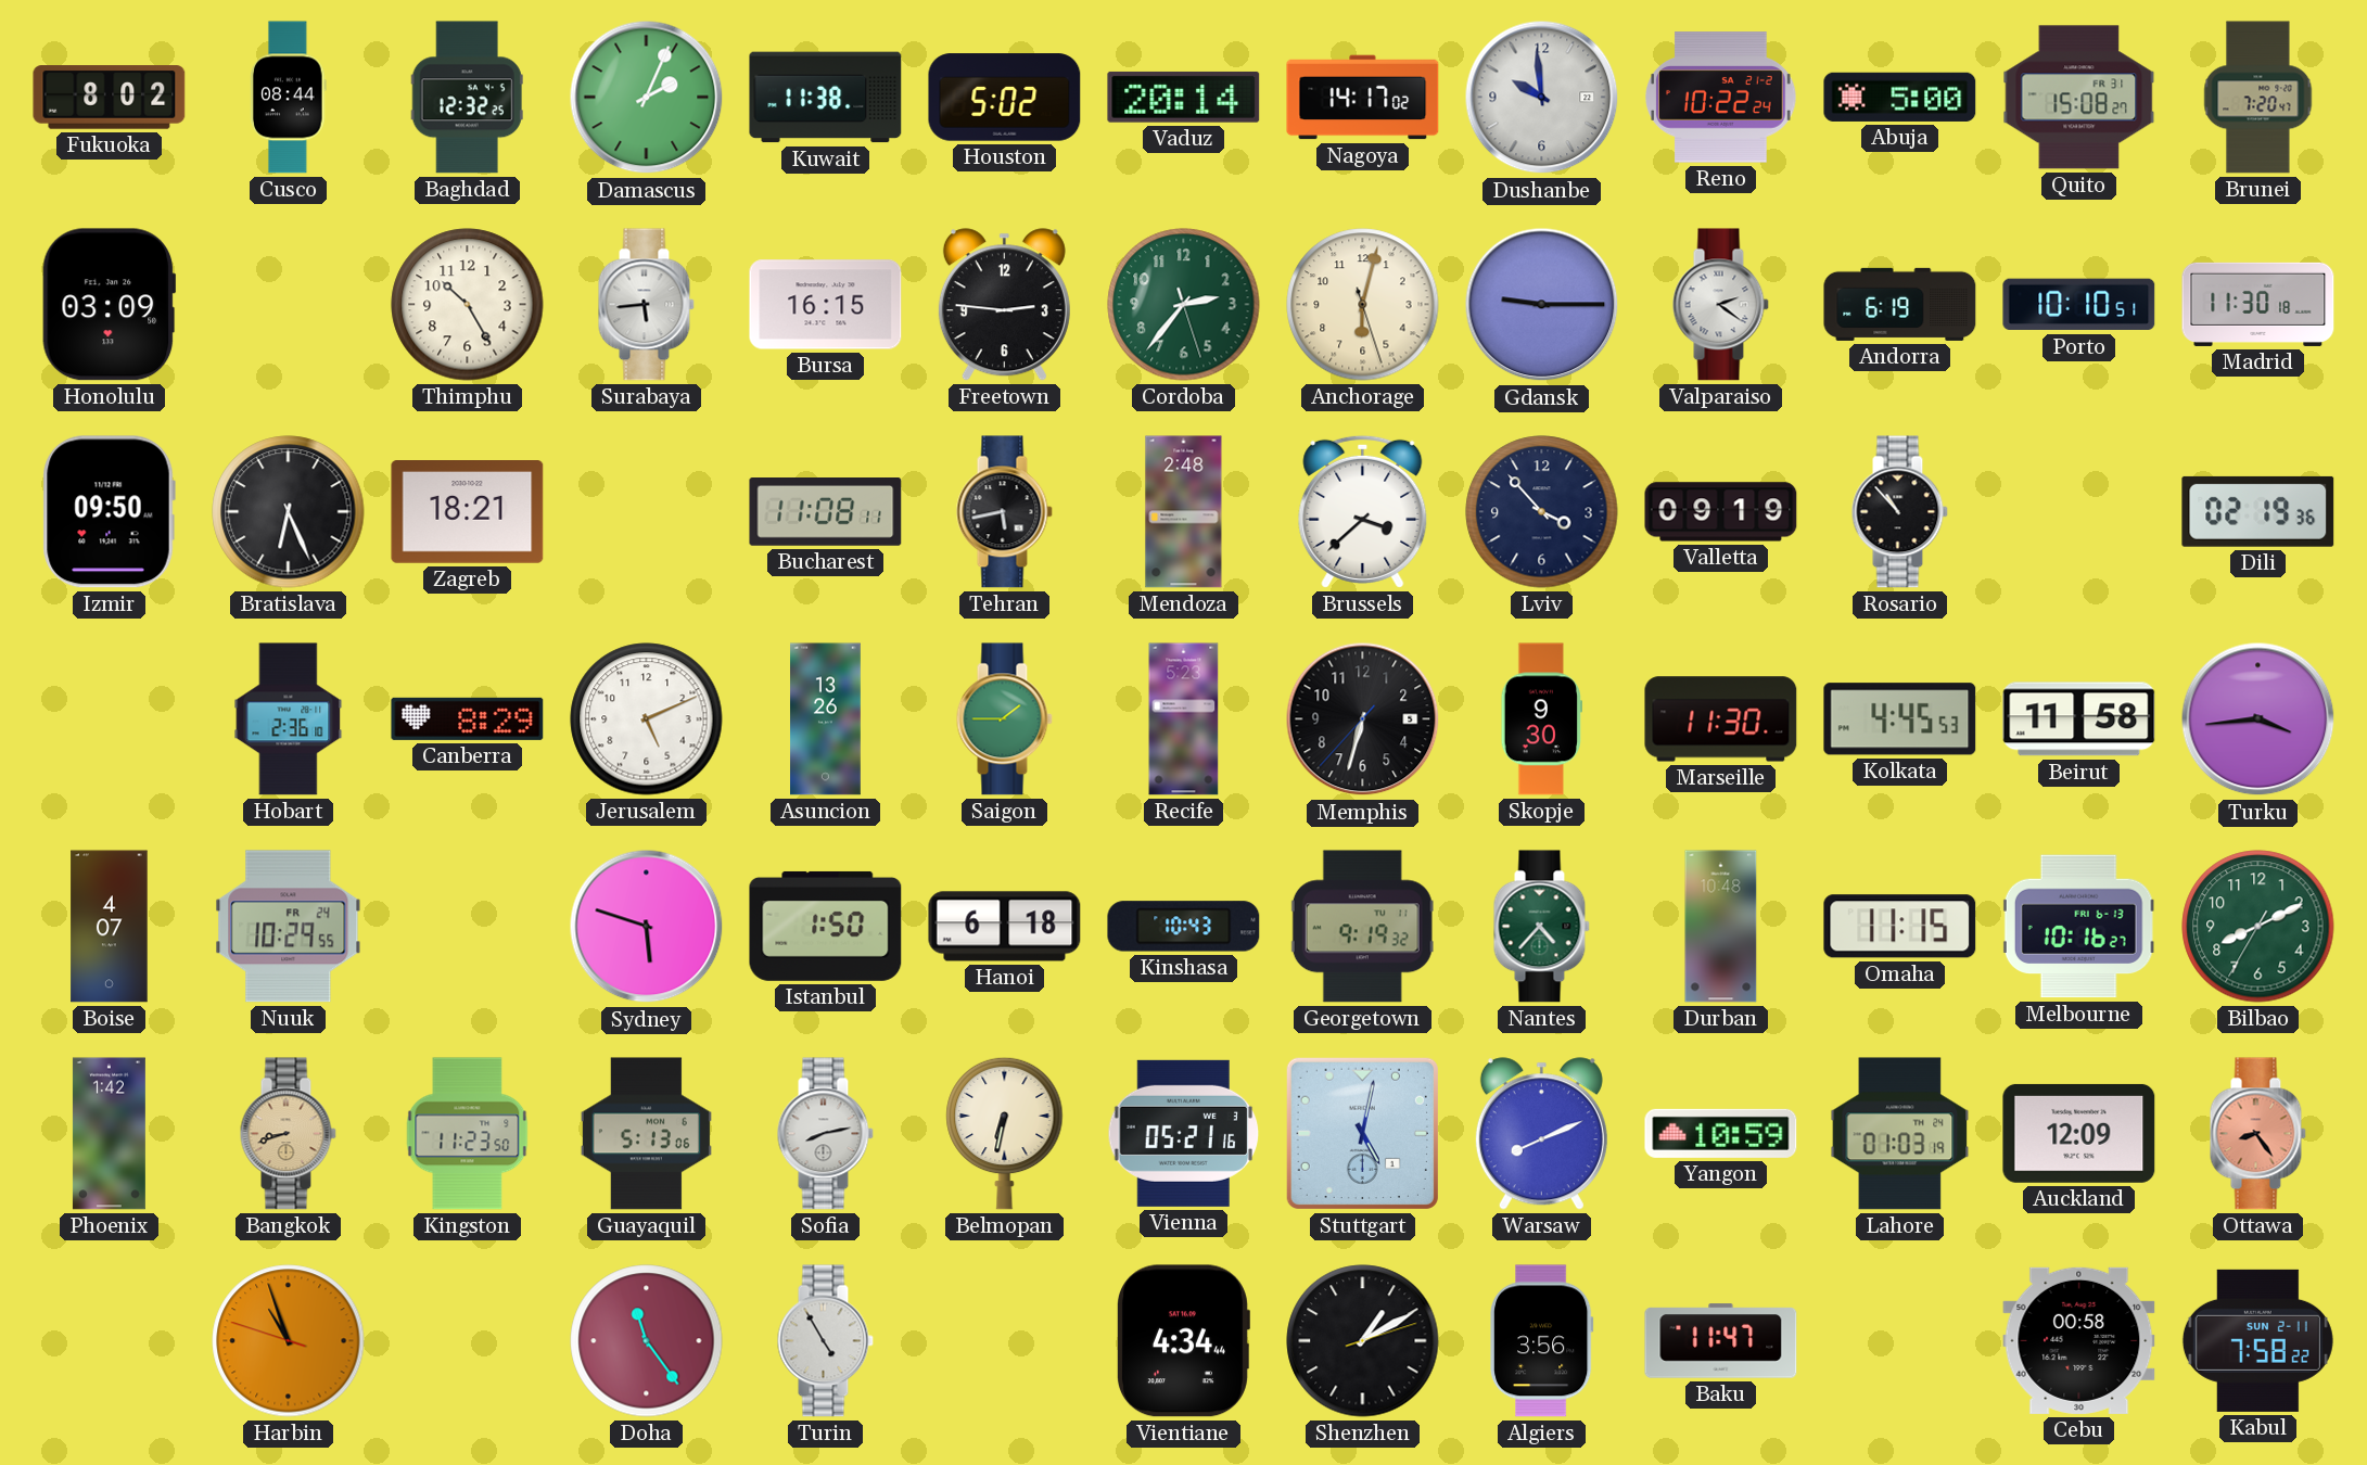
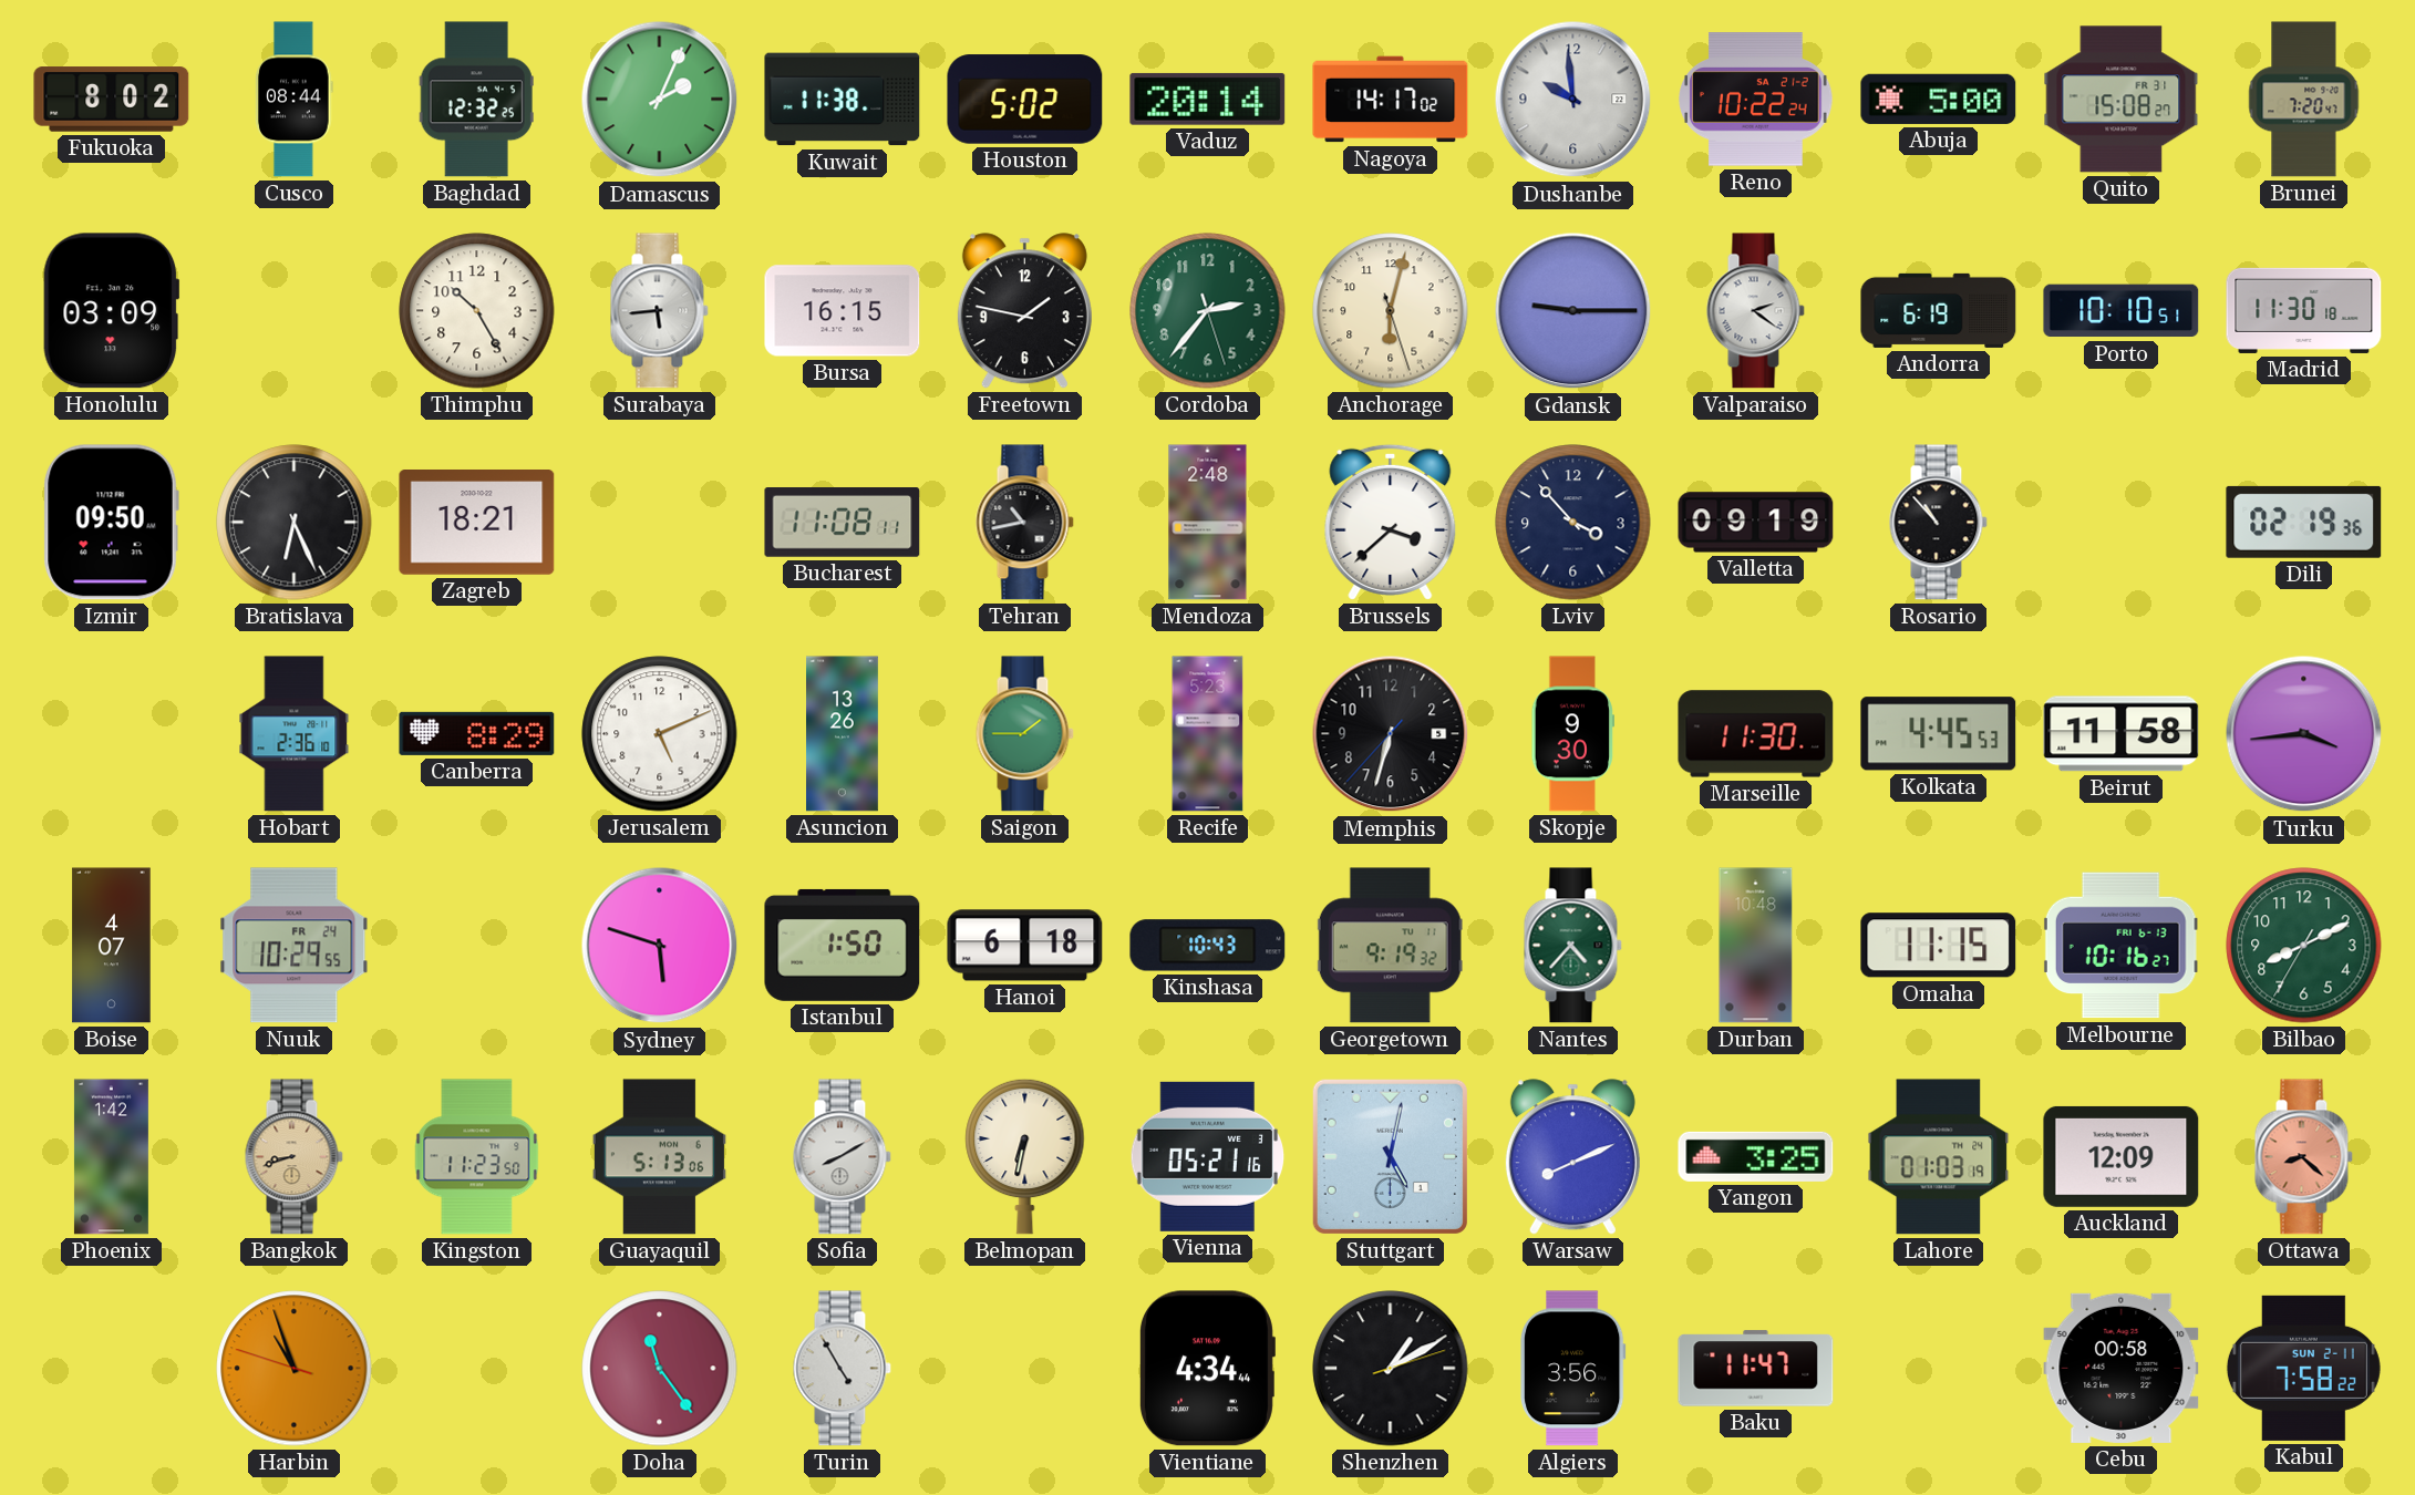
Freetown: 2:46 -> 1:47 (1024, 311)
Tehran: 5:43 -> 10:43 (1024, 523)
Sofia: 8:13 -> 8:10 (842, 1157)
Yangon: 10:59 -> 3:25 (1756, 1156)
Ottawa: 8:24 -> 8:22 (2303, 1157)
